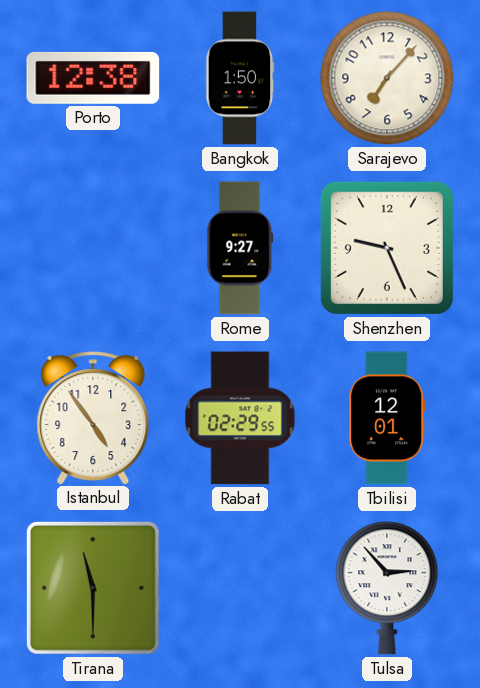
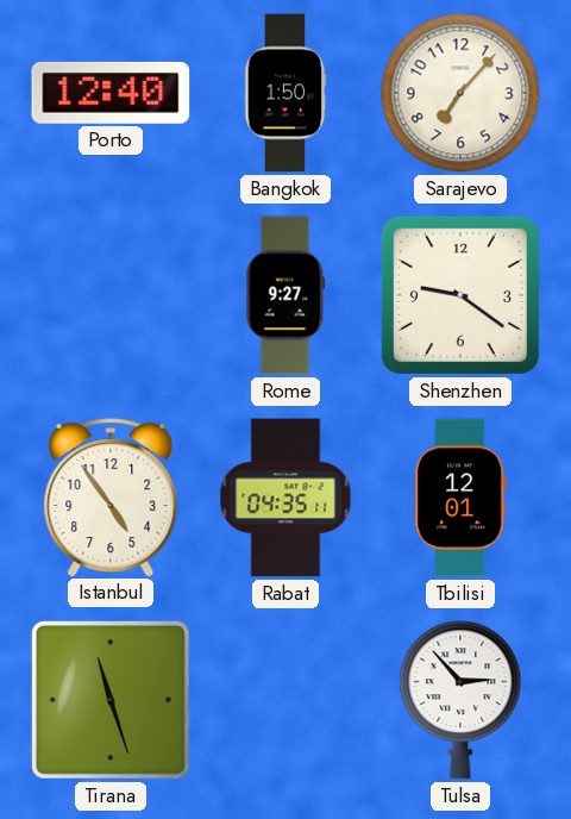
Porto: 12:38 -> 12:40 (111, 93)
Shenzhen: 9:26 -> 9:21 (460, 295)
Rabat: 02:29 -> 04:35 (285, 498)
Tirana: 11:30 -> 11:27 (111, 700)
